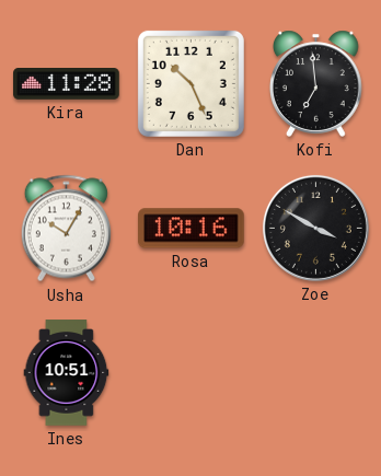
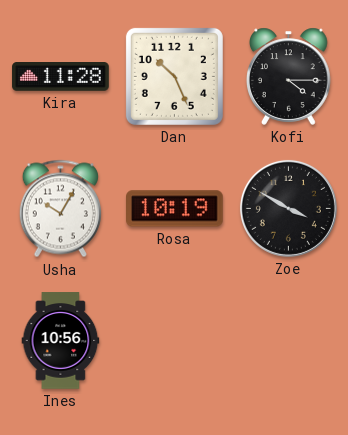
Kofi: 6:59 -> 4:15 (289, 76)
Rosa: 10:16 -> 10:19 (175, 209)
Ines: 10:51 -> 10:56 (61, 341)
